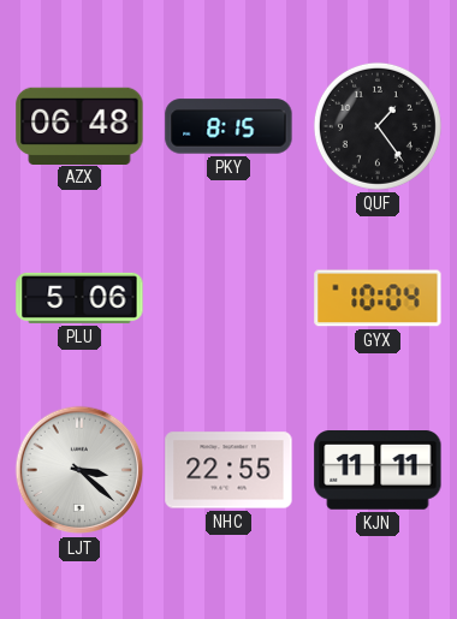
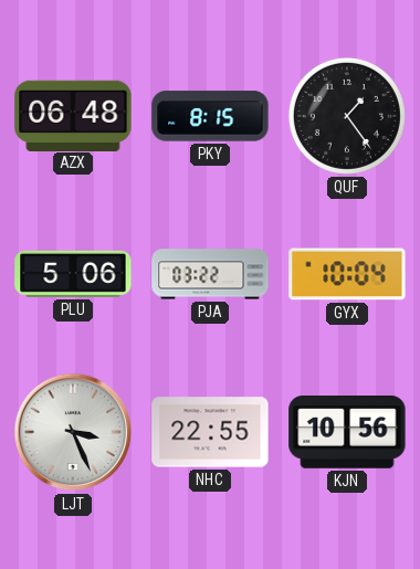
PJA: none -> 03:22 (210, 274)
LJT: 3:22 -> 3:26 (73, 432)
KJN: 11:11 -> 10:56 (347, 433)
